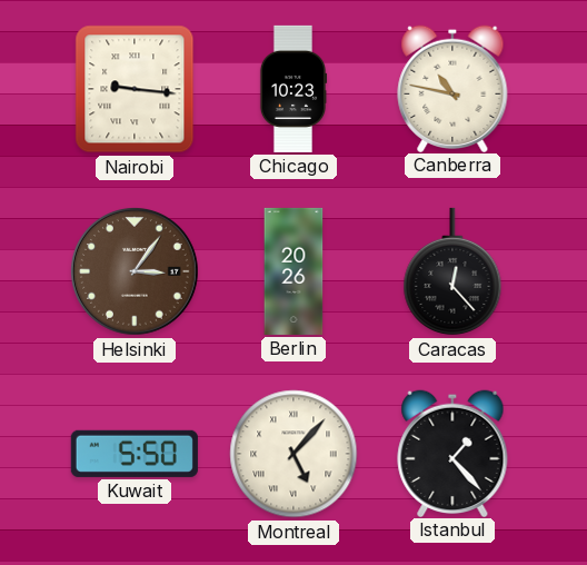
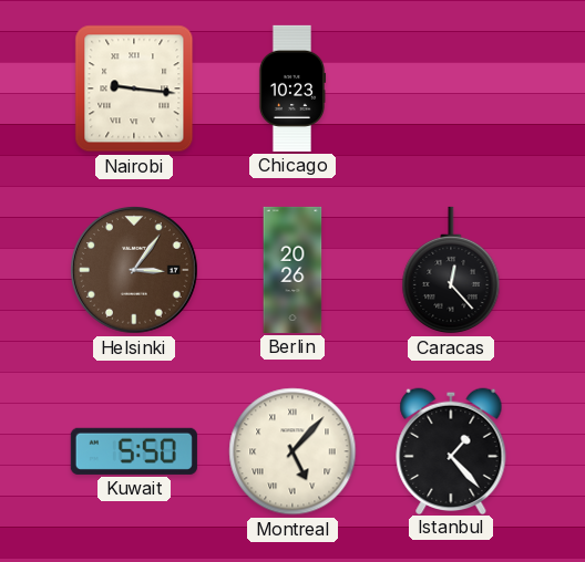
Canberra: 10:47 -> none (452, 88)
